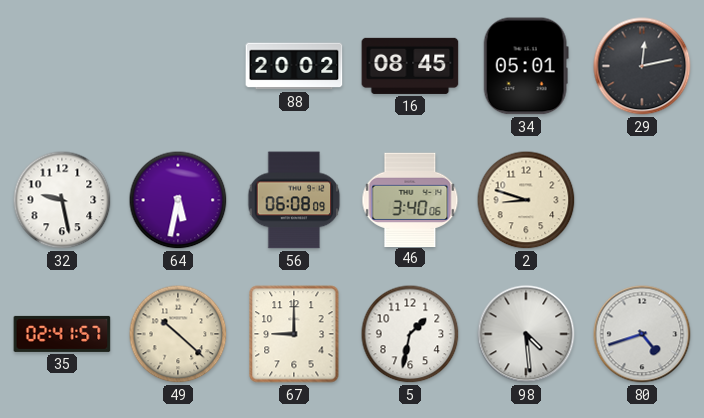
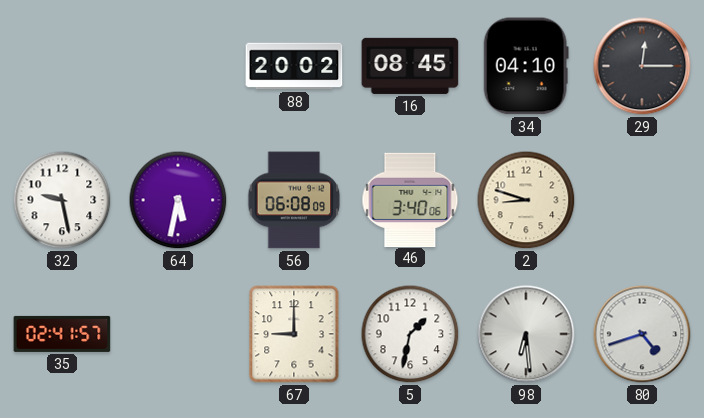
34: 05:01 -> 04:10 (526, 66)
29: 12:13 -> 12:15 (642, 66)
49: 10:22 -> none (178, 334)
98: 4:29 -> 6:29 (526, 334)
